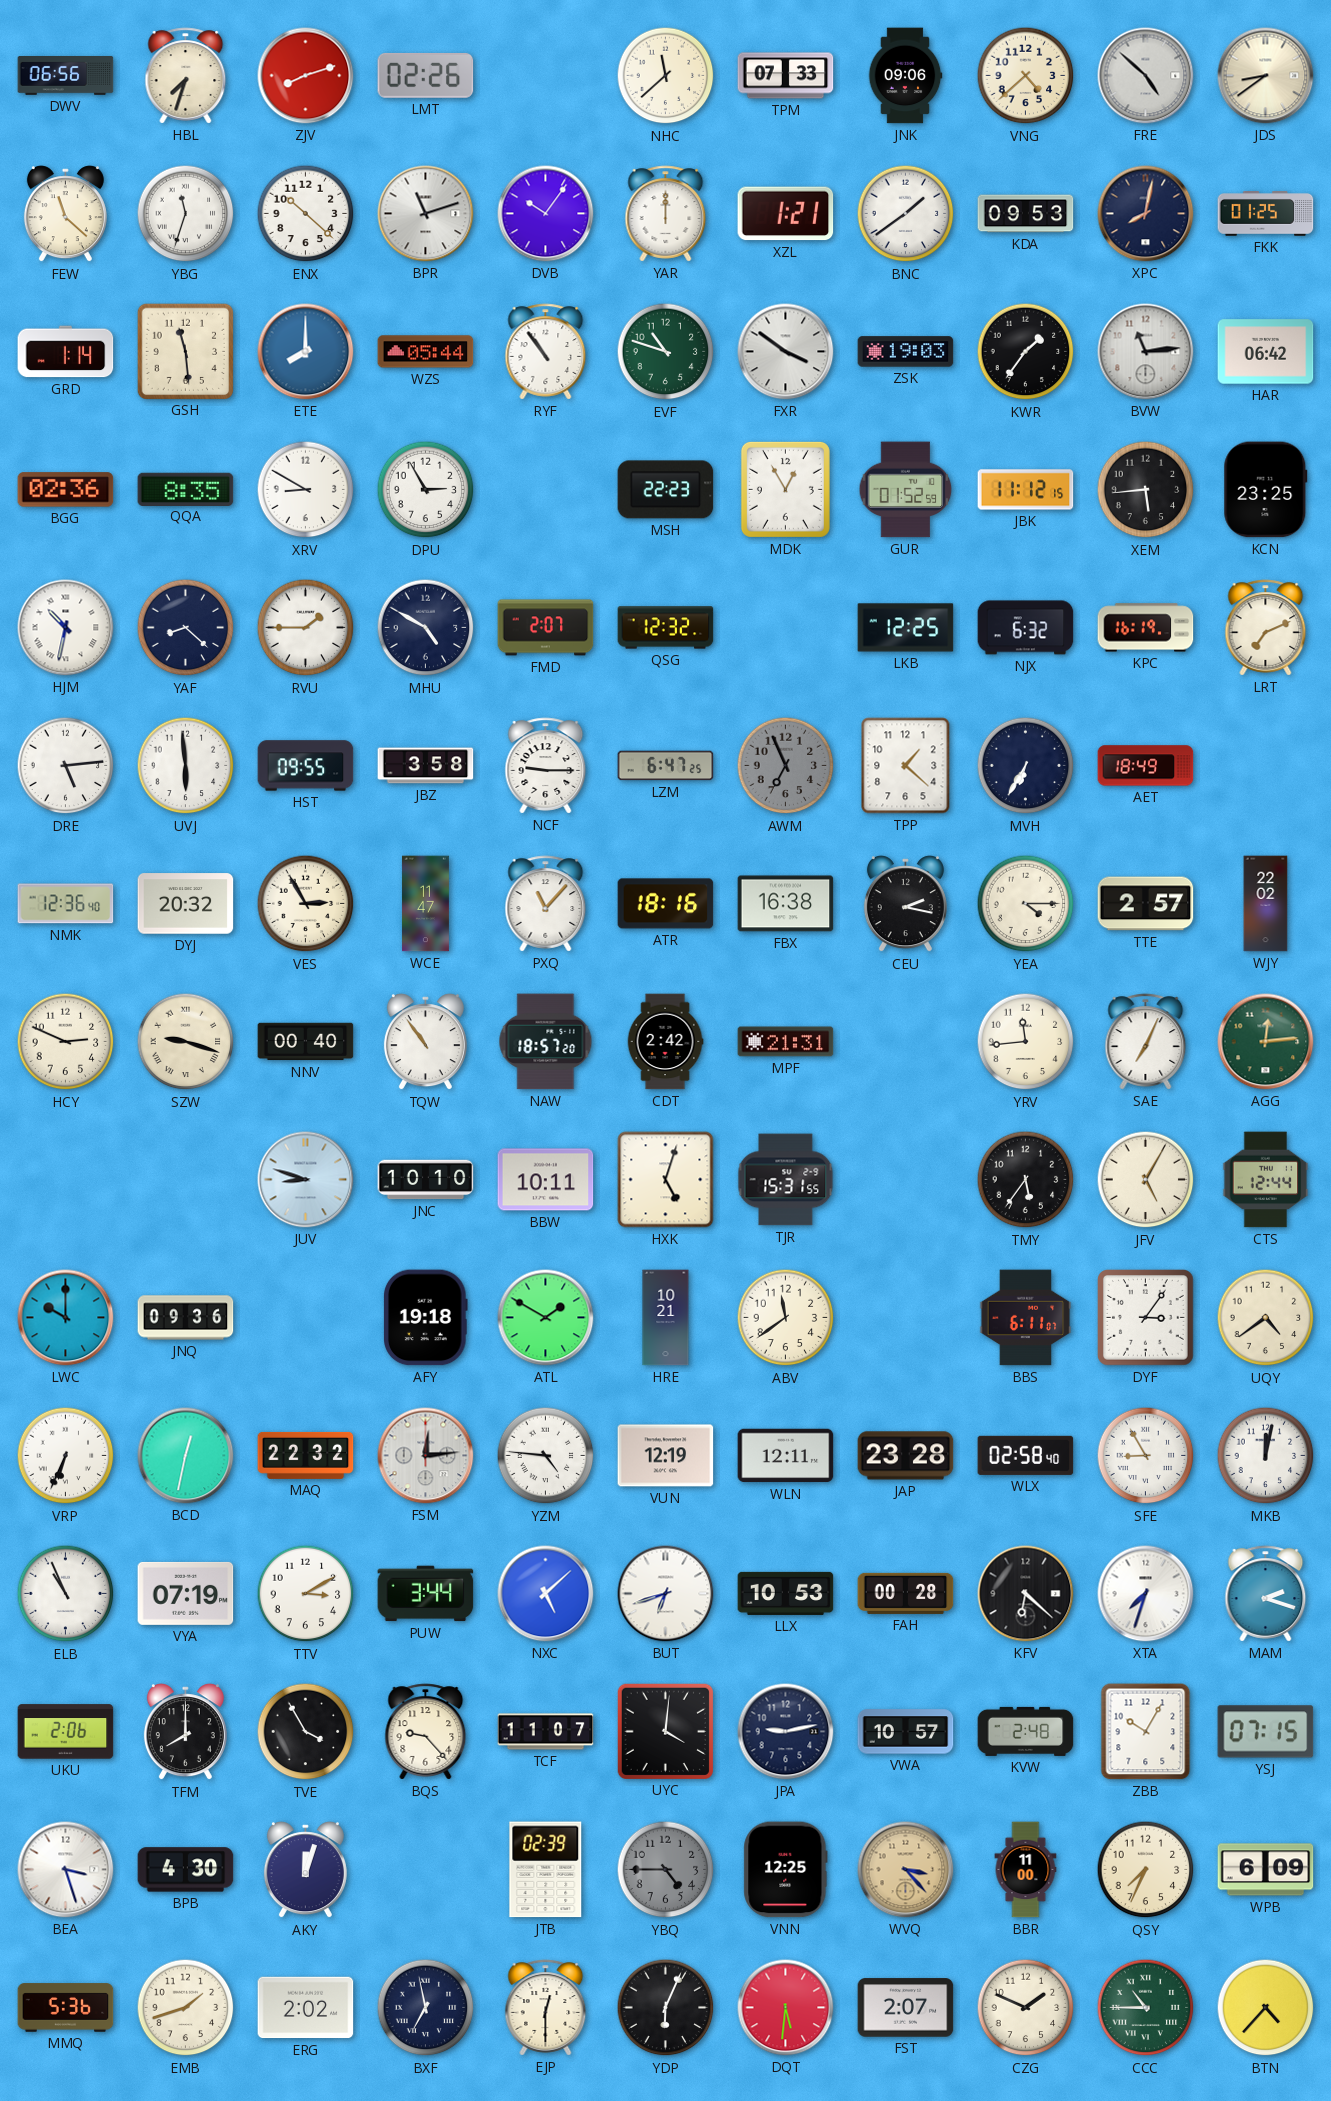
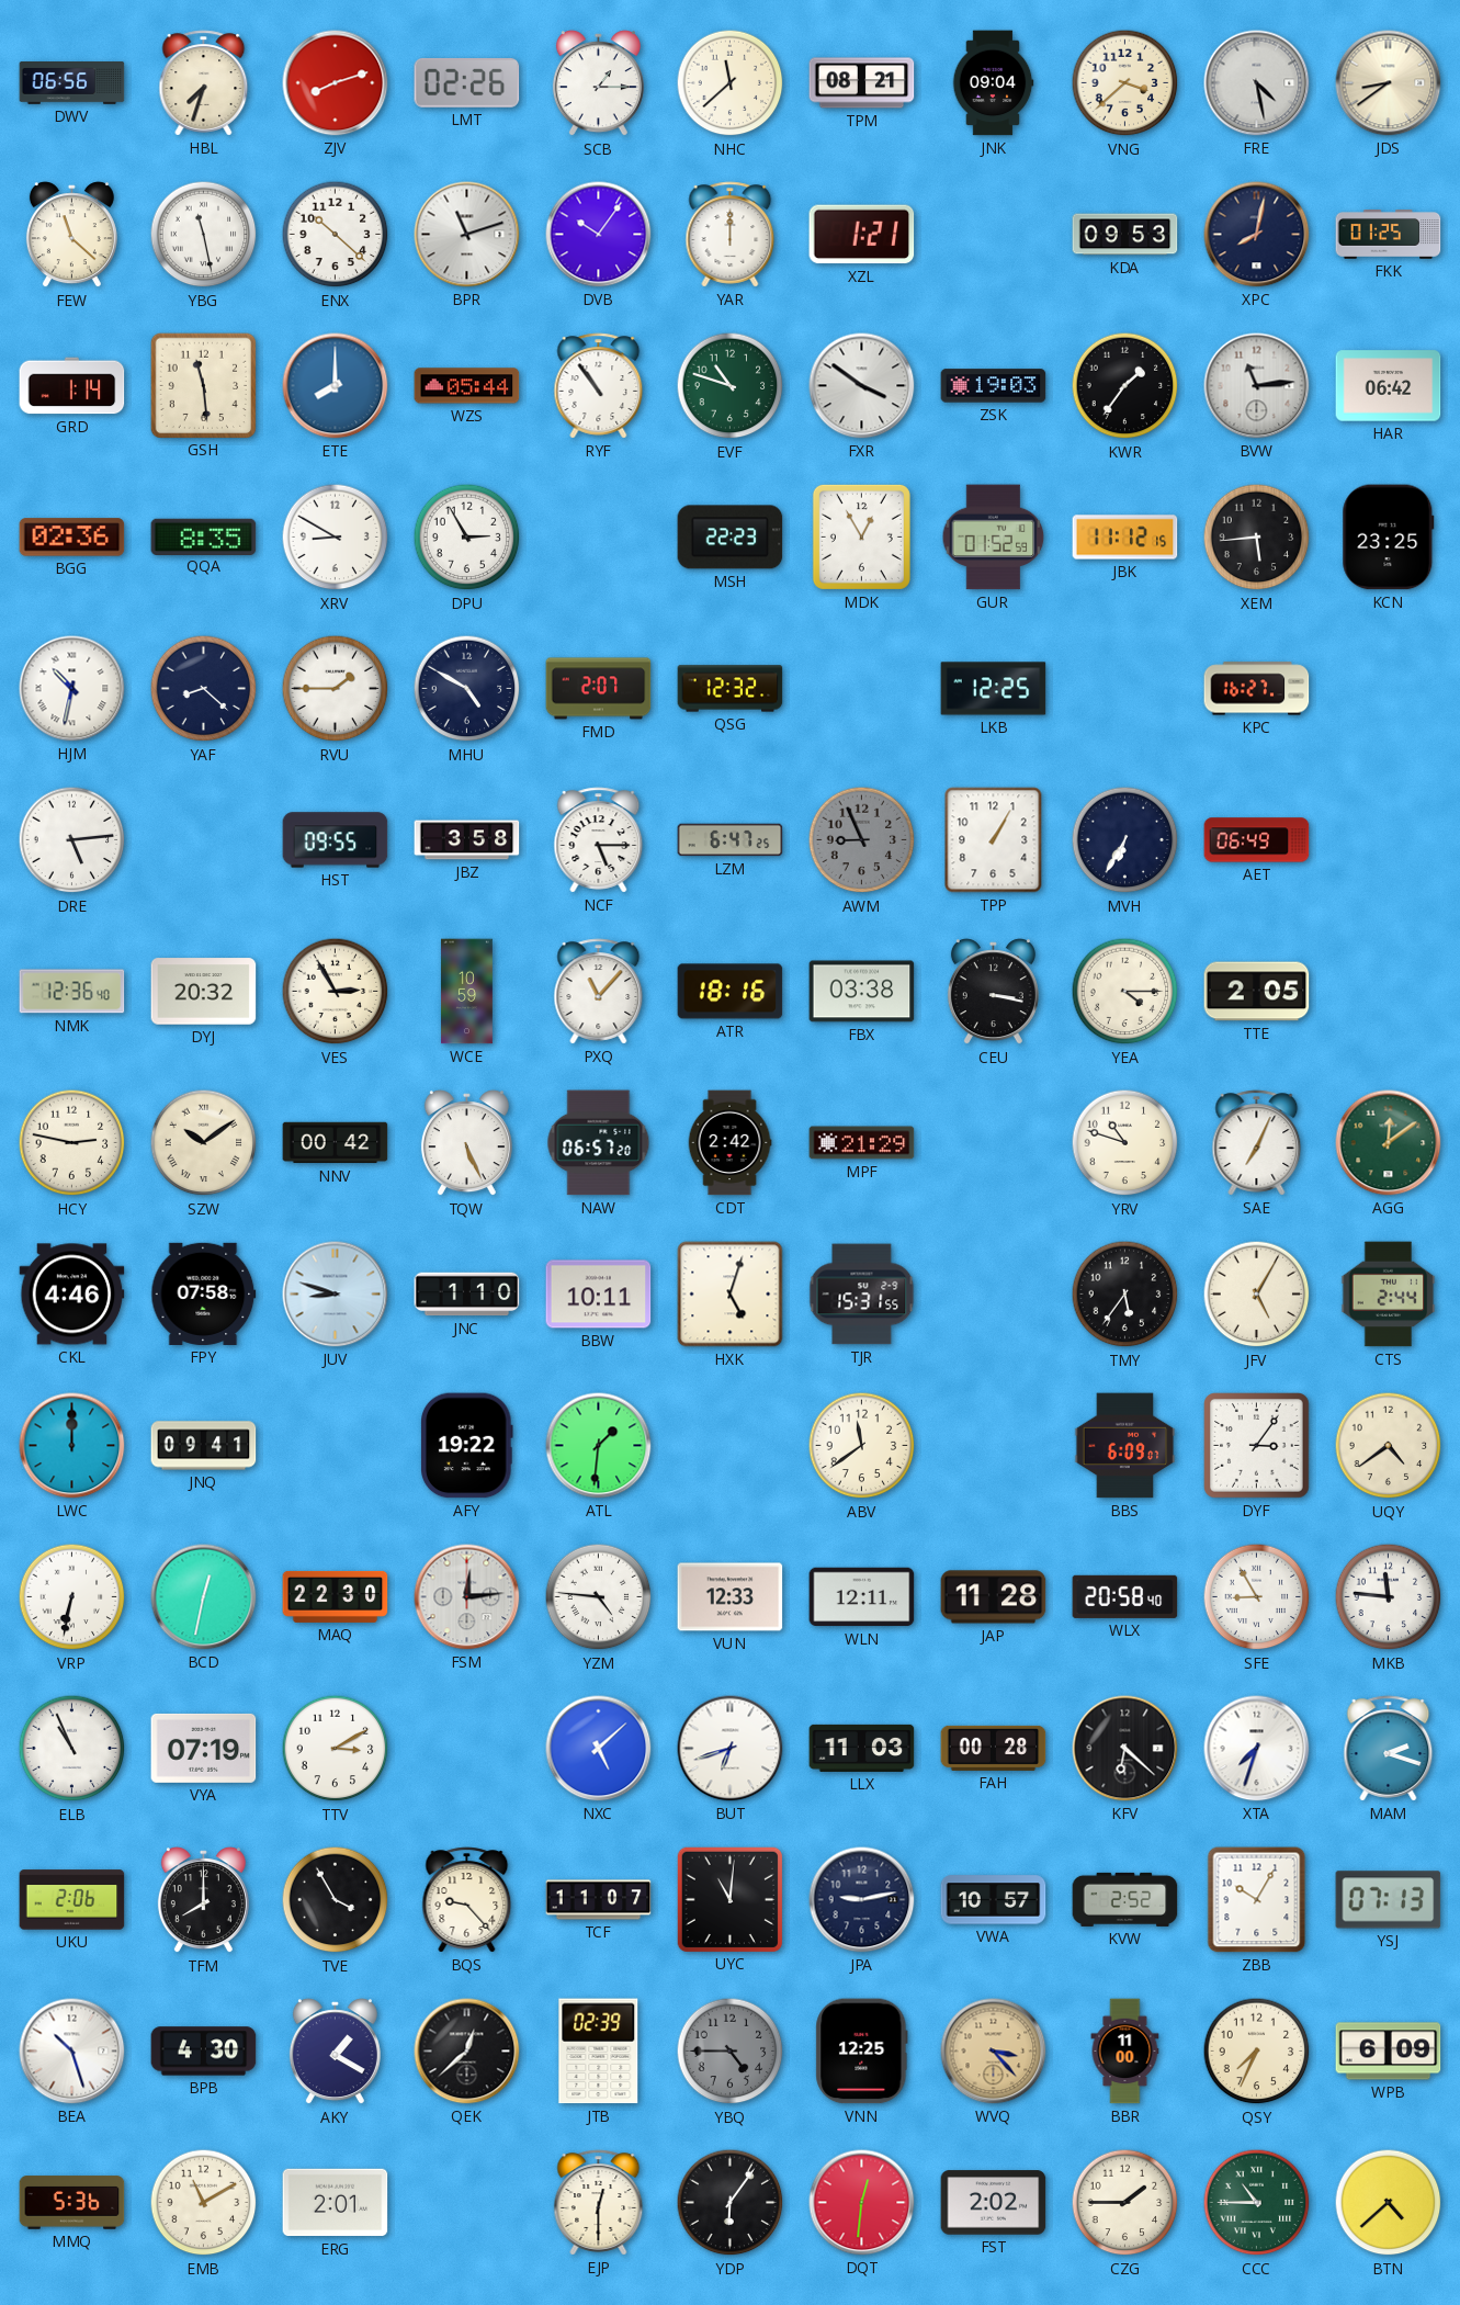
SCB: none -> 1:15 (598, 83)
TPM: 07:33 -> 08:21 (862, 83)
JNK: 09:06 -> 09:04 (993, 83)
VNG: 4:38 -> 3:38 (1125, 83)
FRE: 4:52 -> 4:28 (1257, 83)
YBG: 11:33 -> 11:28 (204, 235)
BNC: 1:39 -> none (906, 214)
NJX: 6:32 -> none (1026, 628)
KPC: 16:19 -> 16:27 (1257, 689)
LRT: 7:11 -> none (1266, 628)
UVJ: 5:59 -> none (186, 766)
NCF: 9:15 -> 5:15 (599, 840)
AWM: 6:56 -> 8:56 (862, 840)
TPP: 1:22 -> 1:05 (994, 840)
AET: 18:49 -> 06:49 (1257, 840)
WCE: 11:47 -> 10:59 (466, 992)
FBX: 16:38 -> 03:38 (862, 992)
CEU: 2:17 -> 3:17 (993, 992)
TTE: 2:57 -> 2:05 (1257, 992)
WJY: 22:02 -> none (1266, 904)
HCY: 2:49 -> 2:47 (72, 1143)
SZW: 9:18 -> 10:09 (204, 1143)
NNV: 00:40 -> 00:42 (336, 1143)
TQW: 10:54 -> 5:26 (466, 1143)
NAW: 18:57 -> 06:57 (599, 1143)
MPF: 21:31 -> 21:29 (862, 1143)
YRV: 11:44 -> 10:48 (1125, 1143)
AGG: 12:14 -> 12:09 (1389, 1143)
CKL: none -> 4:46 (72, 1295)
FPY: none -> 07:58 (204, 1293)
JNC: 10:10 -> 1:10 (467, 1295)
CTS: 12:44 -> 2:44 (1389, 1295)
LWC: 10:00 -> 12:00 (72, 1446)
JNQ: 09:36 -> 09:41 (204, 1446)
AFY: 19:18 -> 19:22 (467, 1446)
ATL: 1:50 -> 1:31 (599, 1446)
HRE: 10:21 -> none (666, 1318)
BBS: 6:11 -> 6:09 (1125, 1446)
VRP: 6:34 -> 6:32 (72, 1597)
MAQ: 22:32 -> 22:30 (336, 1596)
VUN: 12:19 -> 12:33 (731, 1597)
JAP: 23:28 -> 11:28 (994, 1597)
WLX: 02:58 -> 20:58 (1125, 1596)
MKB: 12:02 -> 11:46 (1389, 1597)
PUW: 3:44 -> none (426, 1594)
LLX: 10:53 -> 11:03 (862, 1748)
UYC: 4:01 -> 11:01 (729, 1899)
KVW: 2:48 -> 2:52 (1125, 1899)
YSJ: 07:15 -> 07:13 (1389, 1900)
BEA: 3:27 -> 10:27 (72, 2052)
AKY: 12:03 -> 1:20 (335, 2052)
QEK: none -> 12:38 (467, 2052)
EMB: 1:42 -> 11:10 (204, 2203)
ERG: 2:02 -> 2:01 (336, 2203)
BXF: 6:58 -> none (426, 2008)
YDP: 6:04 -> 6:06 (731, 2203)
DQT: 5:31 -> 12:31 (862, 2203)
FST: 2:07 -> 2:02 (994, 2203)
CZG: 1:49 -> 1:45 (1125, 2203)
BTN: 4:37 -> 4:38 (1389, 2203)
